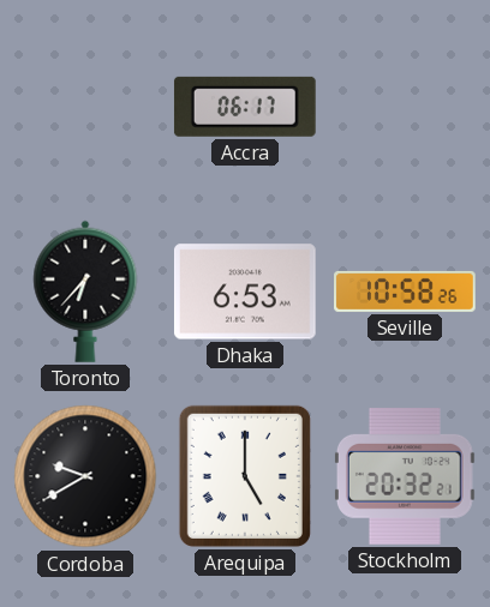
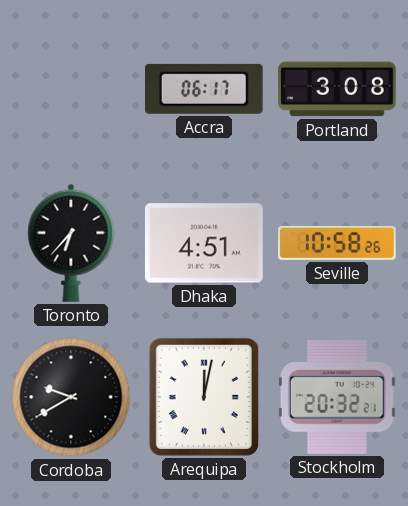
Portland: none -> 3:08 (337, 89)
Dhaka: 6:53 -> 4:51 (204, 243)
Arequipa: 5:00 -> 12:02 (204, 397)
